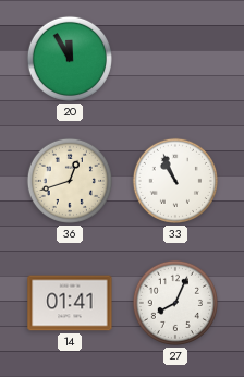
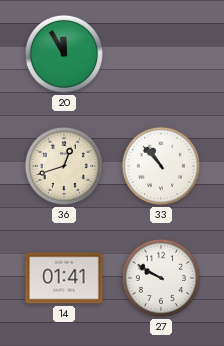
33: 10:56 -> 10:53 (161, 166)
27: 8:04 -> 9:50 (161, 278)
